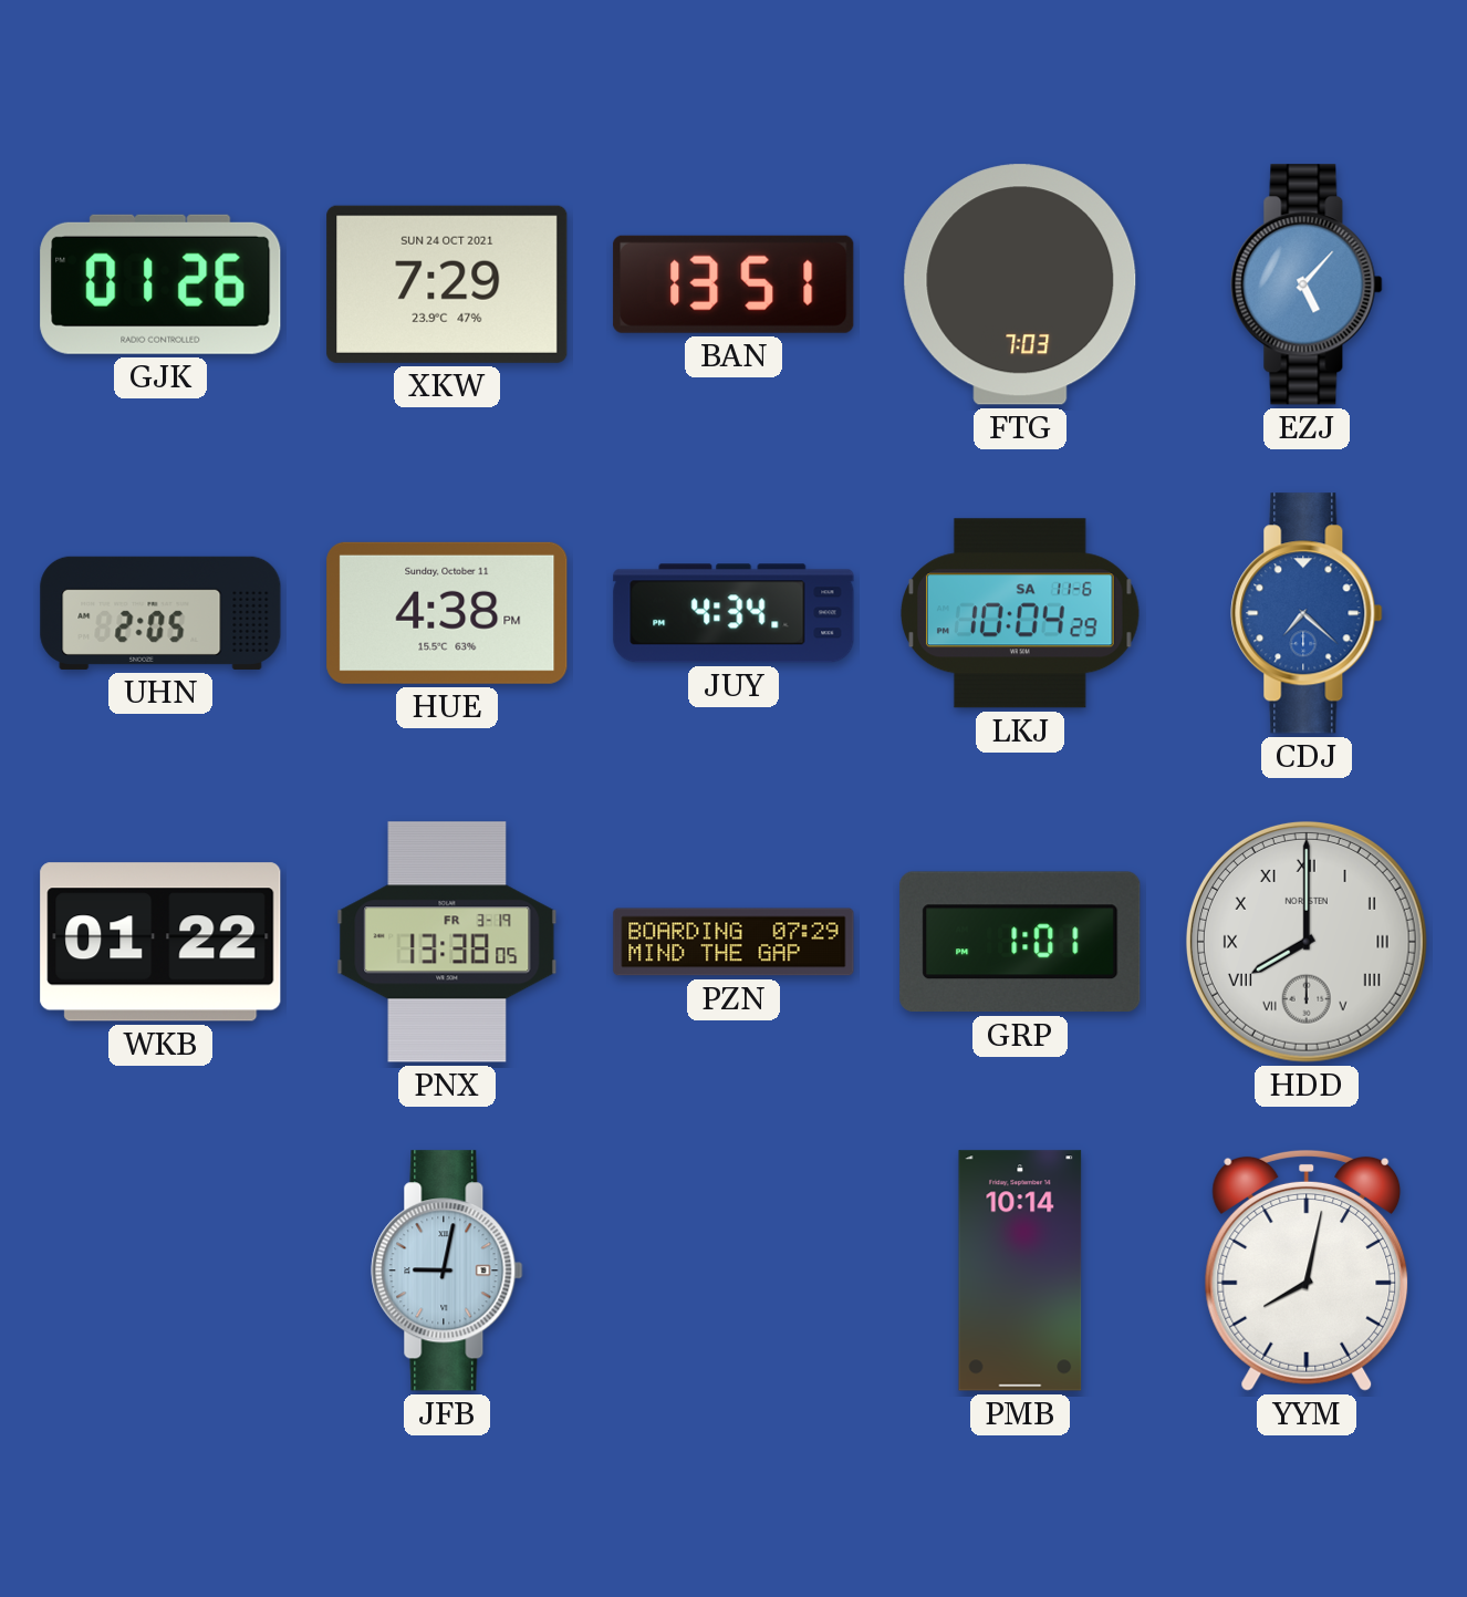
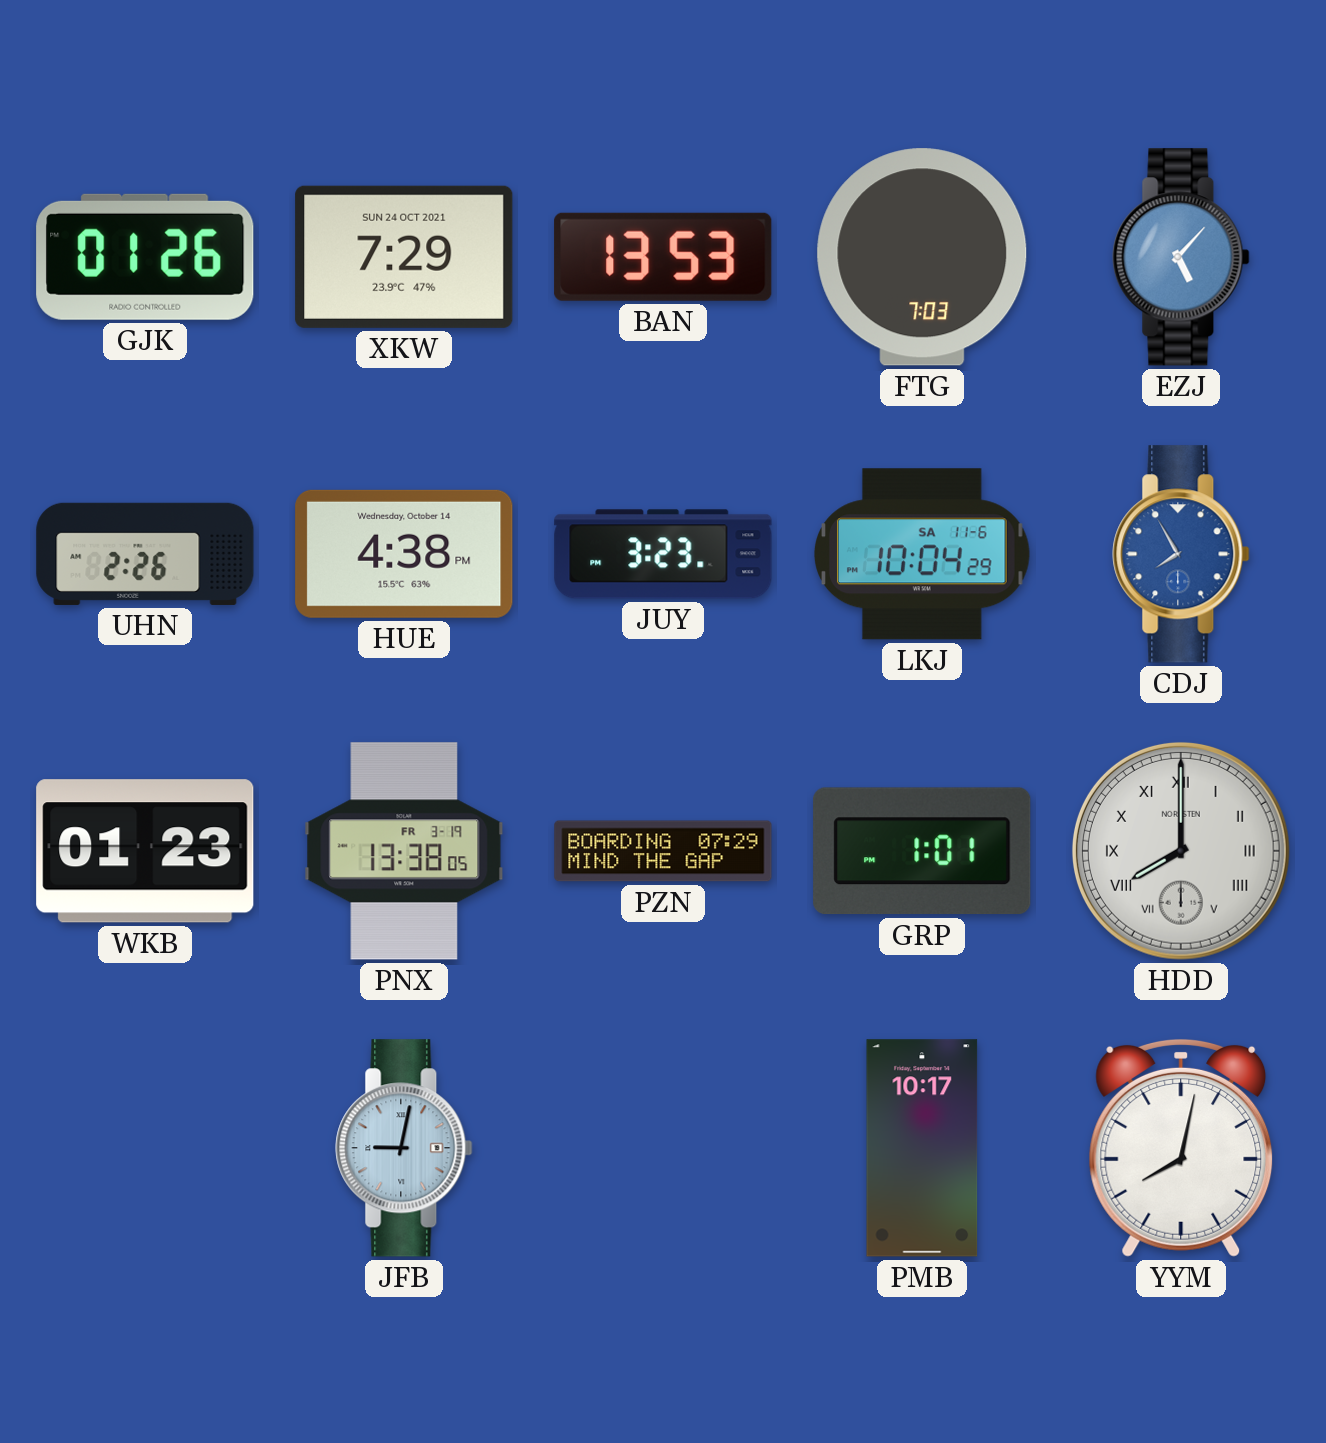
BAN: 13:51 -> 13:53 (663, 257)
UHN: 2:05 -> 2:26 (145, 554)
HUE date: Sunday, October 11 -> Wednesday, October 14 (404, 554)
JUY: 4:34 -> 3:23 (663, 554)
CDJ: 7:22 -> 7:55 (1181, 554)
WKB: 01:22 -> 01:23 (145, 851)
PMB: 10:14 -> 10:17 (922, 1148)
